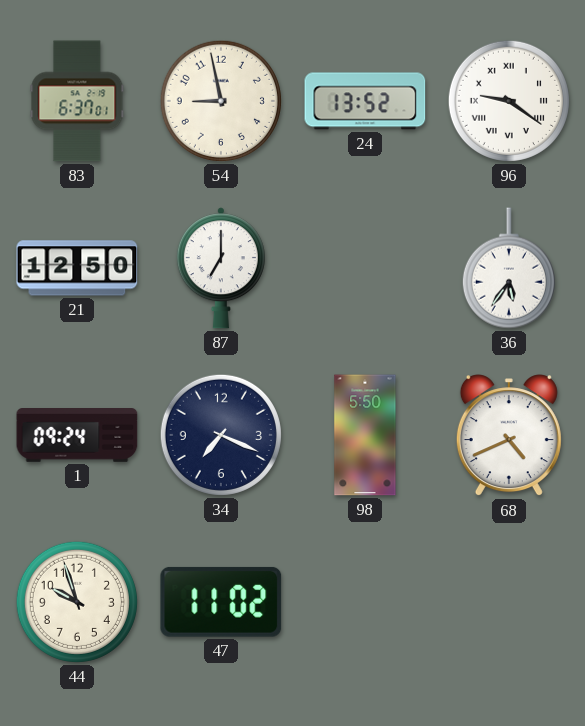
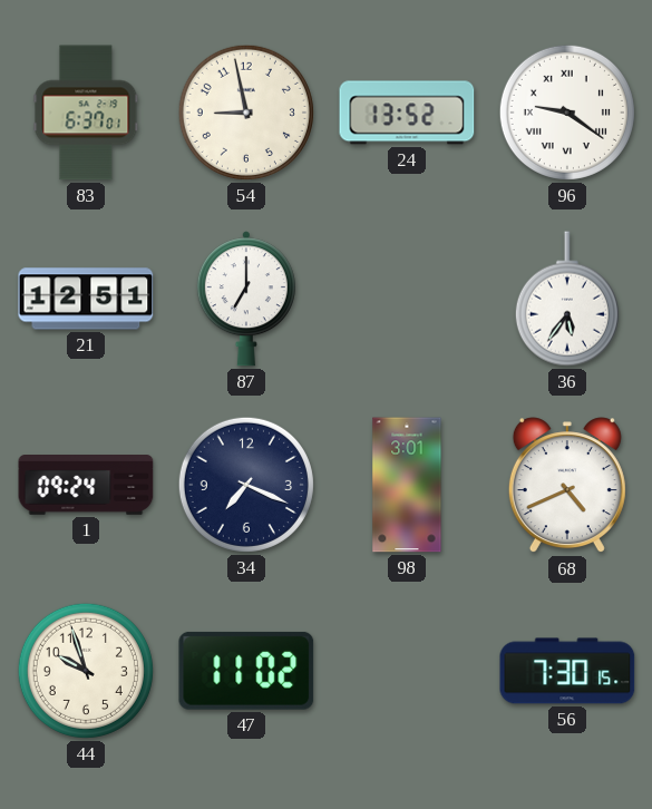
21: 12:50 -> 12:51 (86, 299)
98: 5:50 -> 3:01 (407, 485)
56: none -> 7:30 (567, 671)
